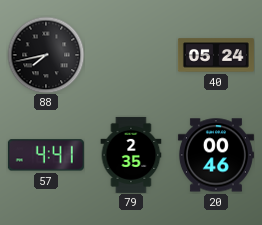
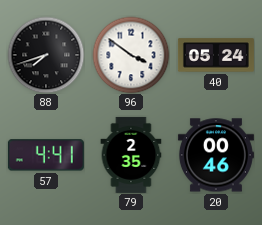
88: 7:43 -> 7:42 (46, 55)
96: none -> 3:51 (131, 55)
